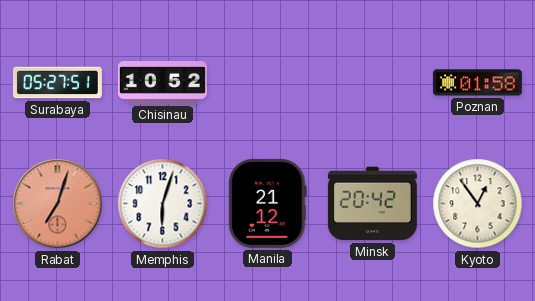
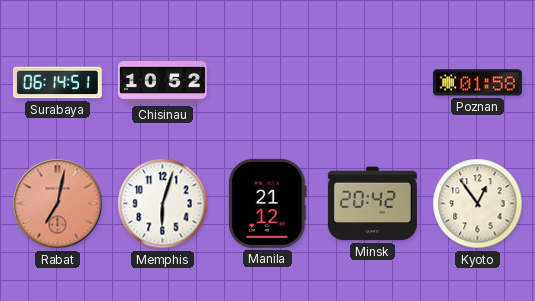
Surabaya: 05:27 -> 06:14 (57, 83)
Rabat: 7:03 -> 7:02 (58, 204)
